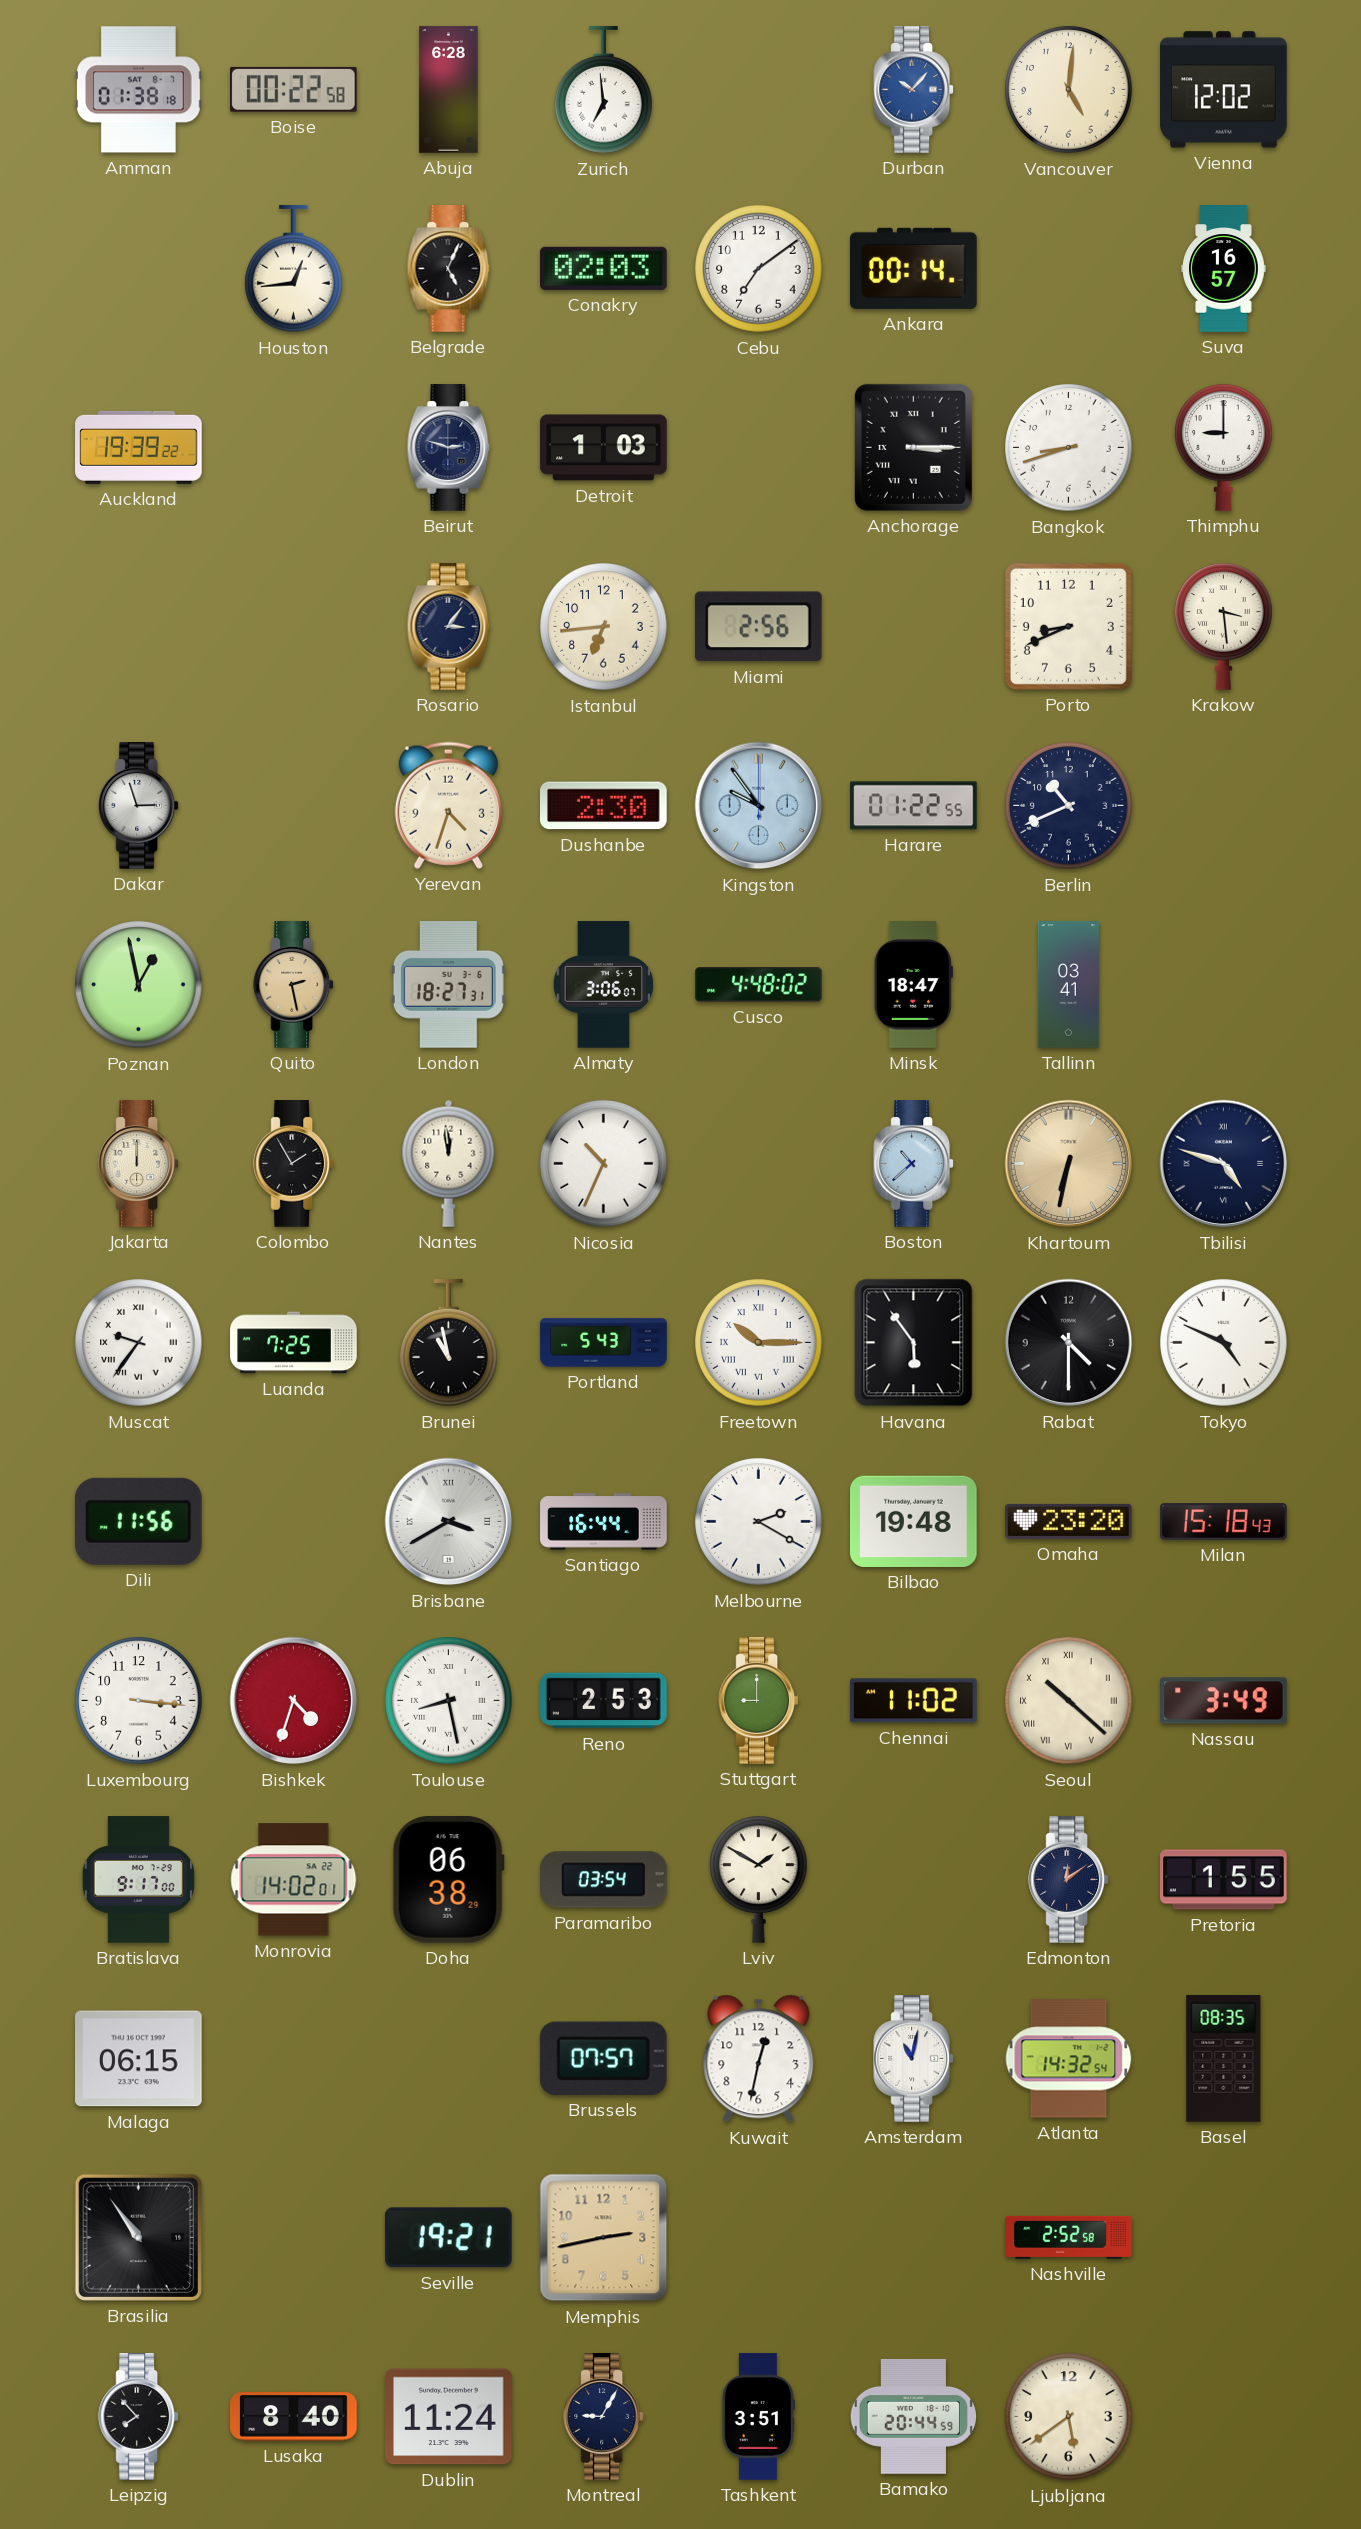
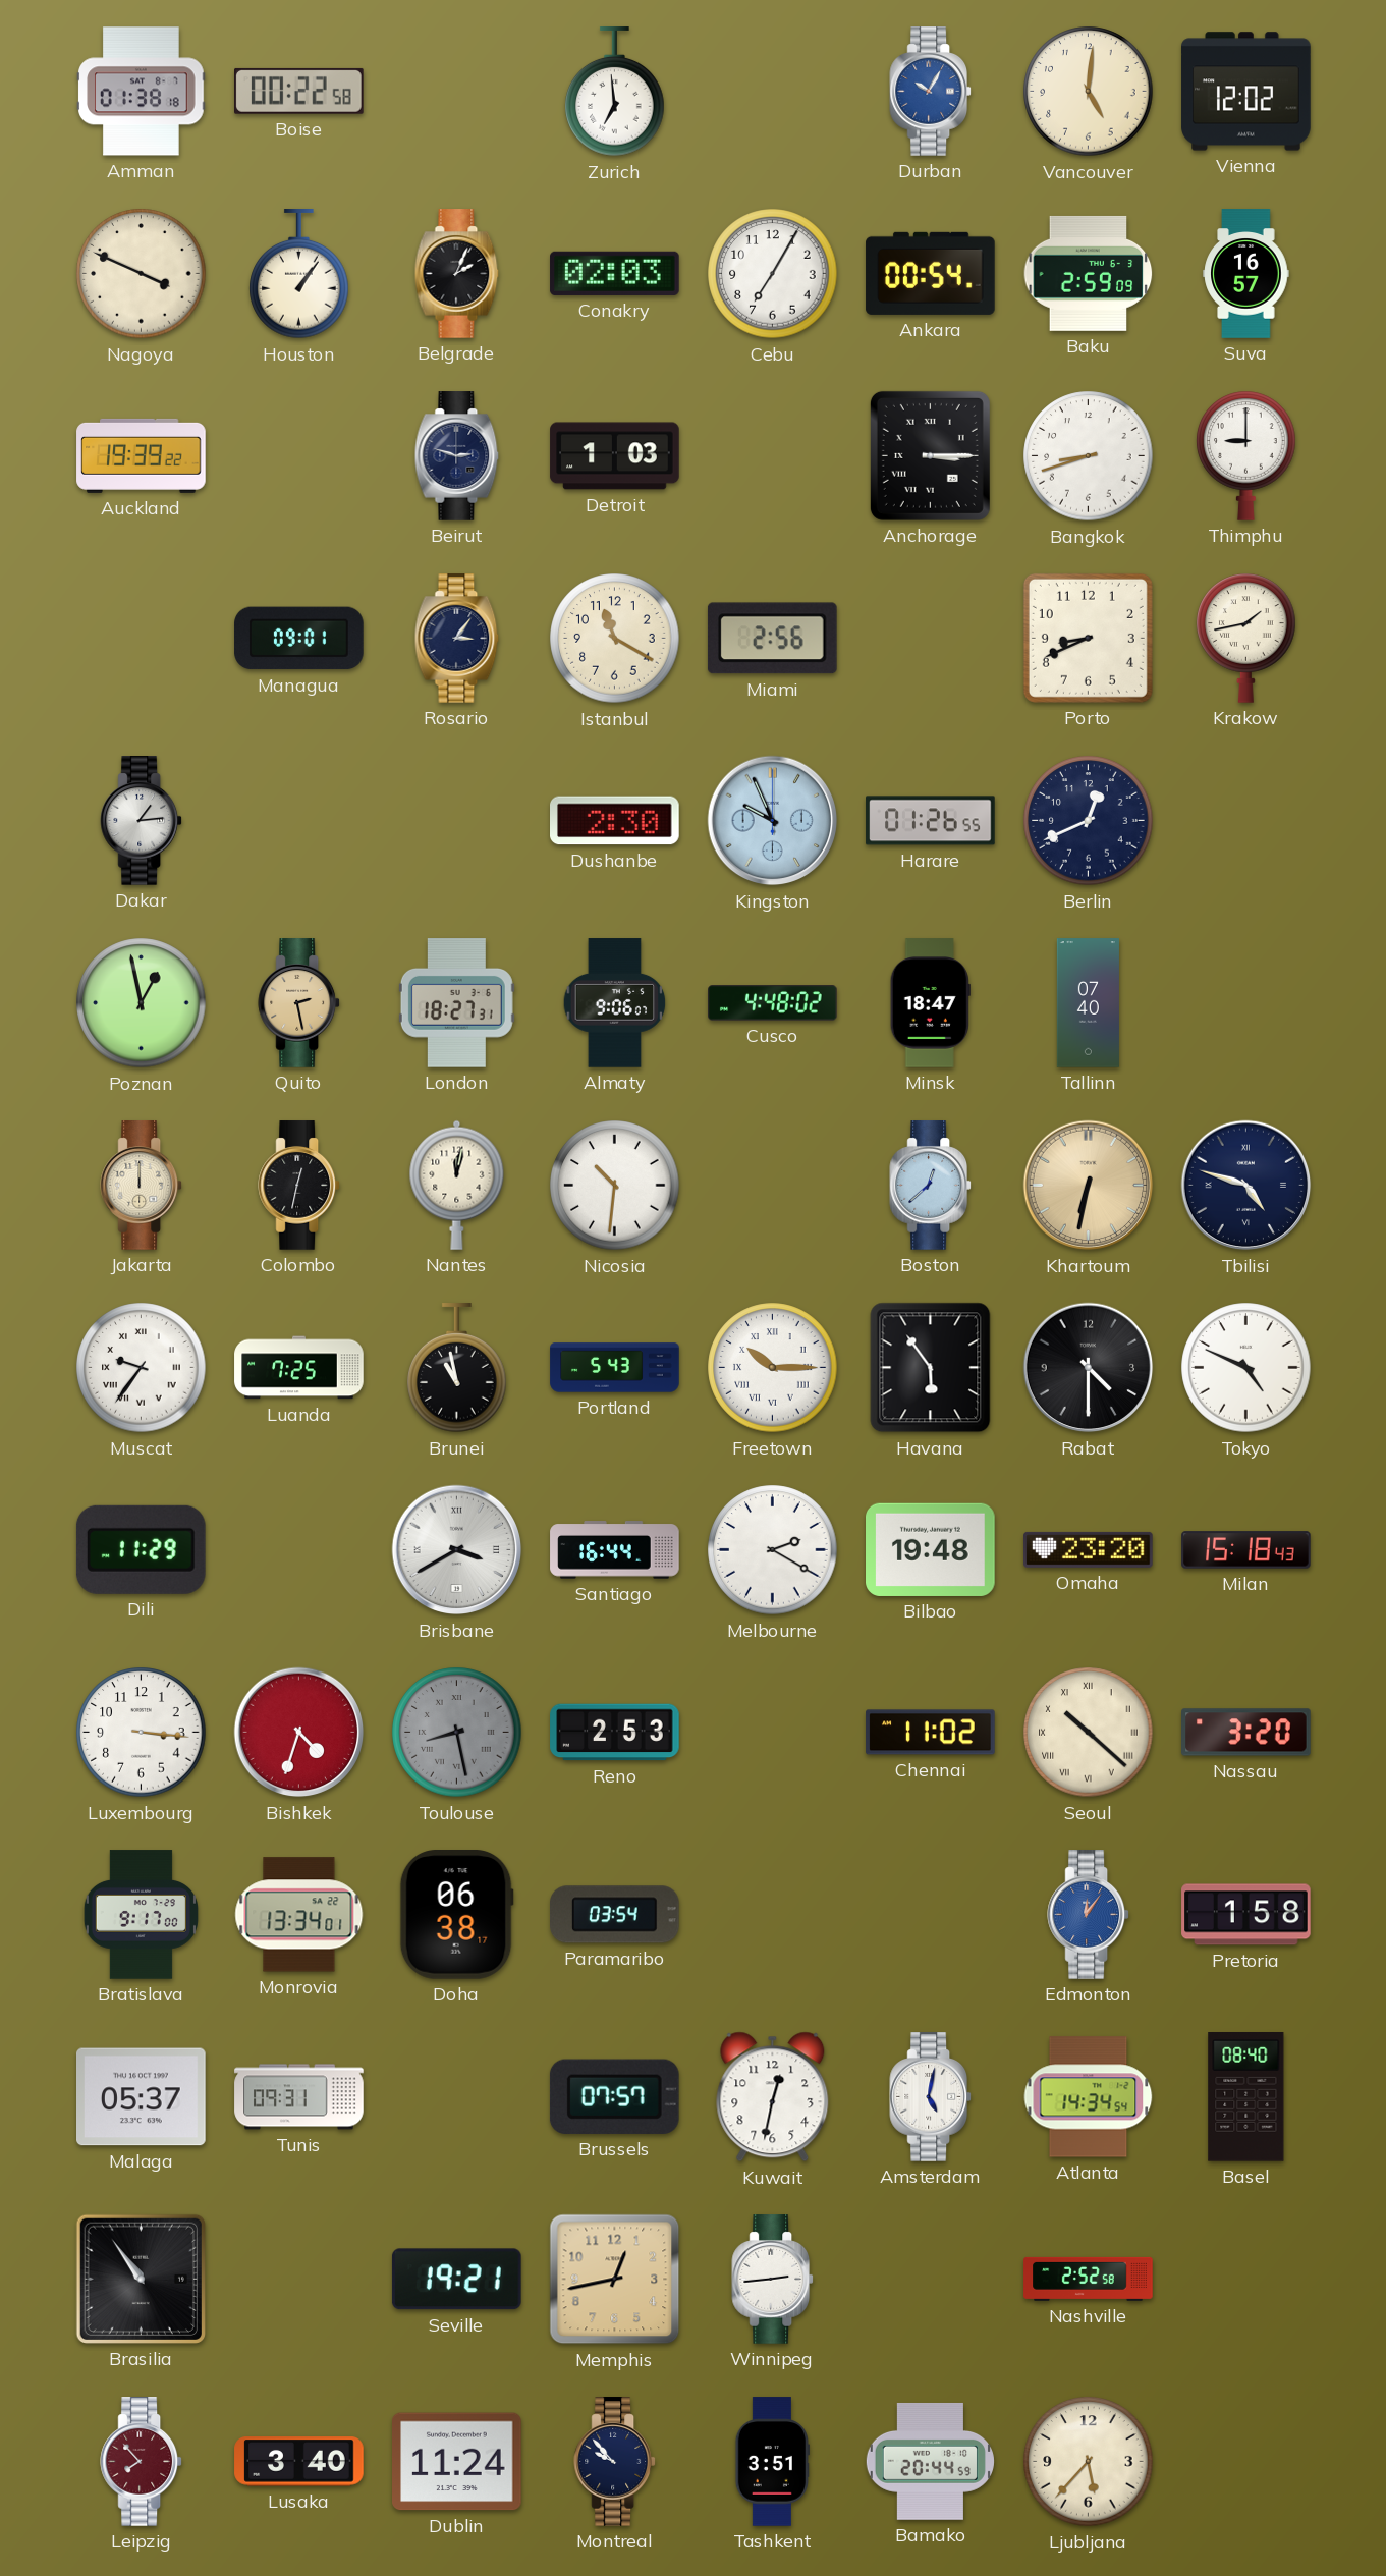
Abuja: 6:28 -> none (449, 90)
Durban: 10:07 -> 10:05 (931, 92)
Nagoya: none -> 3:49 (142, 274)
Houston: 12:44 -> 1:06 (299, 274)
Belgrade: 5:04 -> 2:04 (457, 274)
Cebu: 7:09 -> 7:05 (773, 274)
Ankara: 00:14 -> 00:54 (931, 273)
Baku: none -> 2:59 (1089, 273)
Managua: none -> 09:01 (299, 639)
Istanbul: 6:44 -> 11:20 (615, 639)
Krakow: 3:29 -> 1:43 (1246, 638)
Dakar: 2:57 -> 1:14 (142, 821)
Yerevan: 4:33 -> none (448, 805)
Kingston: 9:54 -> 9:56 (773, 821)
Harare: 01:22 -> 01:26 (931, 821)
Berlin: 10:41 -> 12:41 (1089, 821)
Almaty: 3:06 -> 9:06 (615, 1003)
Tallinn: 03:41 -> 07:40 (1088, 1003)
Colombo: 1:55 -> 12:32 (299, 1186)
Nantes: 11:59 -> 12:02 (457, 1185)
Nicosia: 10:34 -> 10:31 (615, 1186)
Boston: 10:38 -> 12:38 (931, 1186)
Dili: 11:56 -> 11:29 (141, 1549)
Toulouse dial: white -> grey (457, 1733)
Stuttgart: 9:00 -> none (759, 1701)
Nassau: 3:49 -> 3:20 (1246, 1733)
Monrovia: 14:02 -> 13:34 (299, 1915)
Doha: 06:38:29 -> 06:38:17 (456, 1915)
Lviv: 1:50 -> none (759, 1879)
Edmonton: 12:09 -> 12:06 (1089, 1915)
Edmonton dial: navy -> blue (1089, 1915)
Pretoria: 1:55 -> 1:58 (1246, 1915)
Malaga: 06:15 -> 05:37 (142, 2097)
Tunis: none -> 09:31 (299, 2097)
Amsterdam: 11:02 -> 5:02 (931, 2097)
Atlanta: 14:32 -> 14:34 (1089, 2097)
Basel: 08:35 -> 08:40 (1246, 2097)
Memphis: 2:43 -> 12:43 (615, 2280)
Winnipeg: none -> 2:44 (773, 2280)
Leipzig dial: black -> burgundy (142, 2462)
Lusaka: 8:40 -> 3:40 (299, 2462)
Montreal: 9:05 -> 9:53 (615, 2462)
Ljubljana: 5:39 -> 5:37 (1089, 2462)
